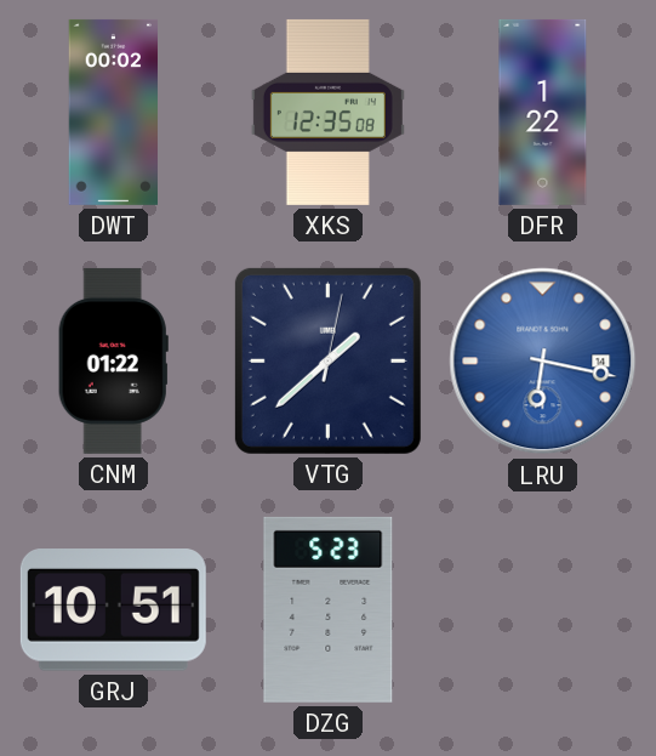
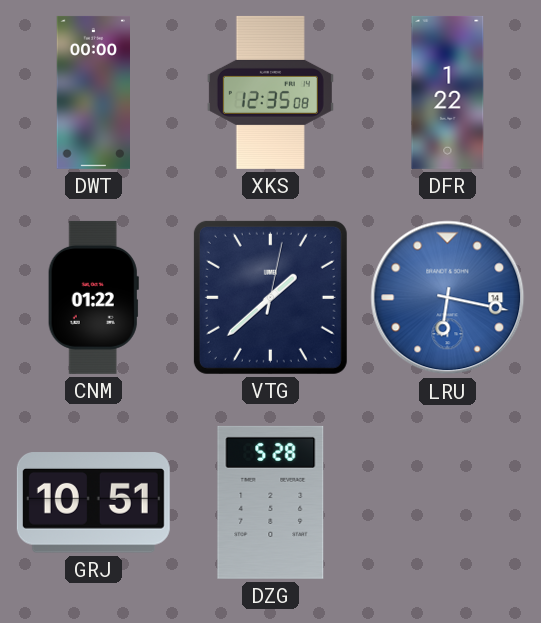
DWT: 00:02 -> 00:00 (94, 92)
DZG: 5:23 -> 5:28 (271, 502)
